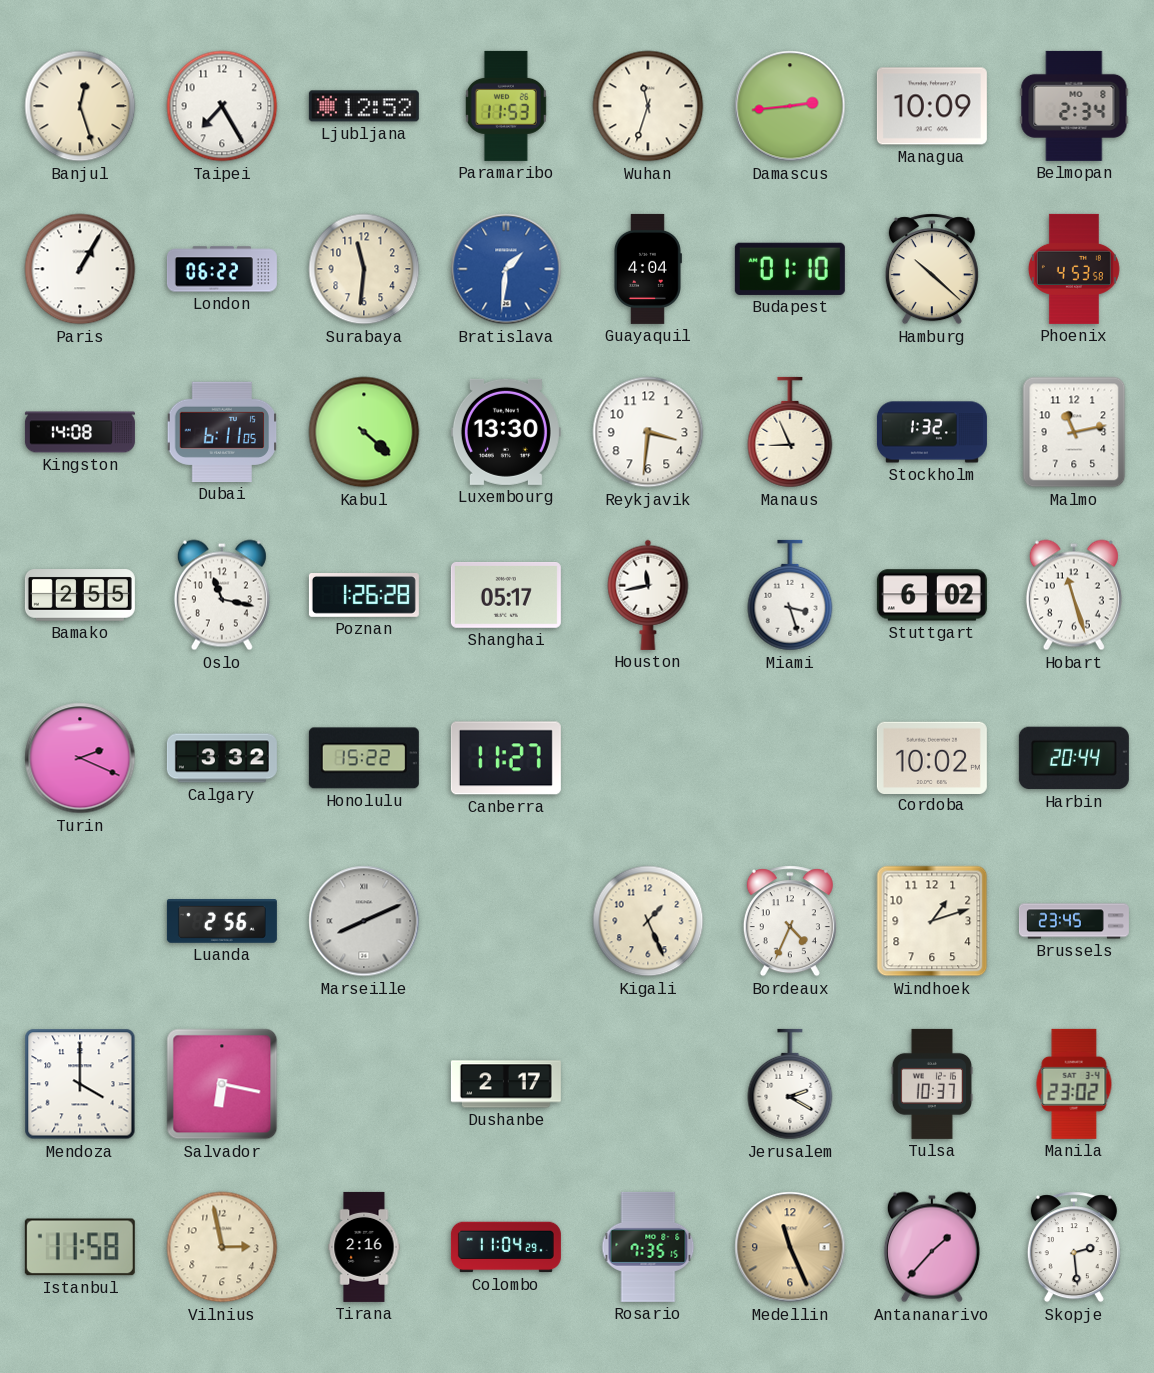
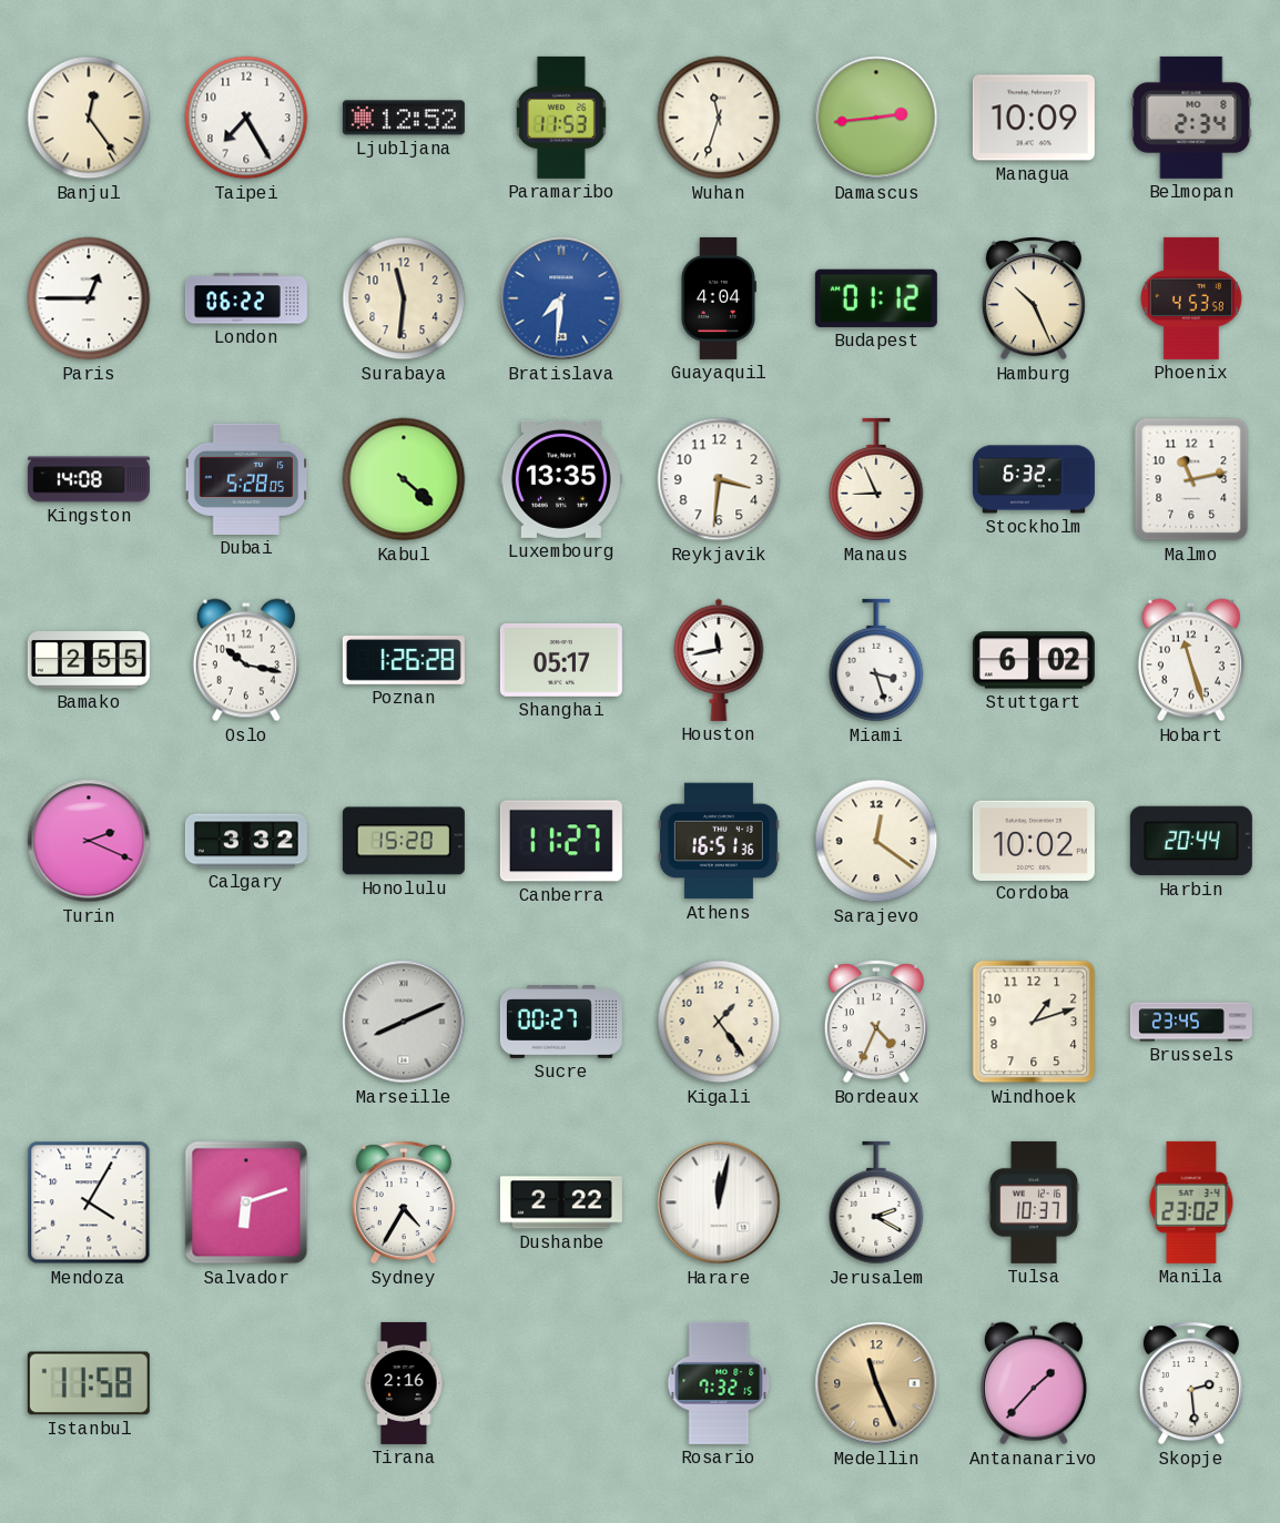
Banjul: 12:27 -> 12:24 (89, 118)
Paris: 1:05 -> 12:45 (89, 298)
Bratislava: 1:31 -> 7:31 (561, 298)
Budapest: 01:10 -> 01:12 (876, 298)
Hamburg: 10:22 -> 10:26 (1034, 298)
Dubai: 6:11 -> 5:28 (246, 479)
Luxembourg: 13:30 -> 13:35 (561, 479)
Stockholm: 1:32 -> 6:32 (1034, 479)
Oslo: 11:17 -> 10:17 (246, 660)
Honolulu: 15:22 -> 15:20 (404, 841)
Athens: none -> 16:51 (719, 841)
Sarajevo: none -> 12:21 (876, 841)
Luanda: 2:56 -> none (222, 922)
Sucre: none -> 00:27 (561, 1023)
Kigali: 1:26 -> 1:24 (719, 1022)
Mendoza: 4:00 -> 4:05 (89, 1202)
Salvador: 6:17 -> 6:12 (246, 1202)
Sydney: none -> 4:35 (404, 1202)
Dushanbe: 2:17 -> 2:22 (561, 1202)
Harare: none -> 12:02 (719, 1202)
Vilnius: 2:58 -> none (222, 1247)
Colombo: 11:04 -> none (506, 1247)
Rosario: 7:35 -> 7:32 (719, 1383)
